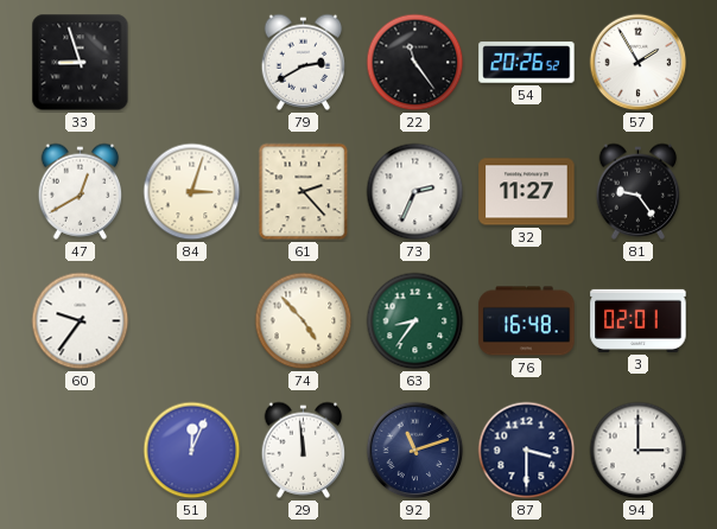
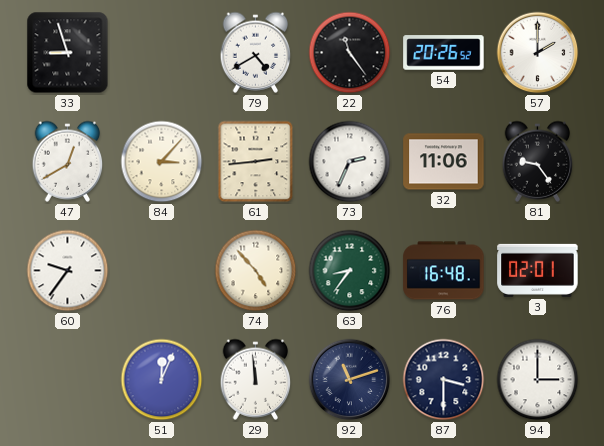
79: 2:40 -> 4:40 (256, 52)
57: 1:55 -> 2:00 (538, 53)
84: 3:03 -> 3:07 (162, 162)
61: 2:23 -> 2:44 (256, 162)
32: 11:27 -> 11:06 (444, 162)
